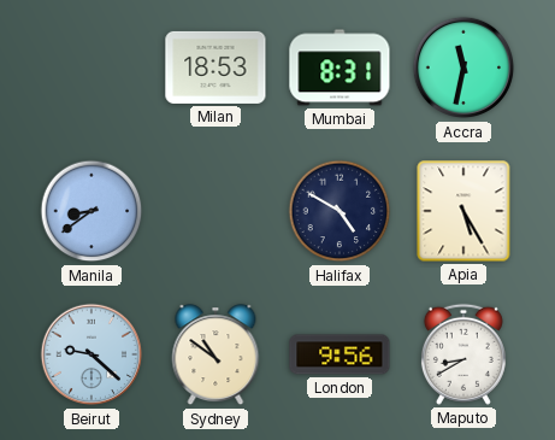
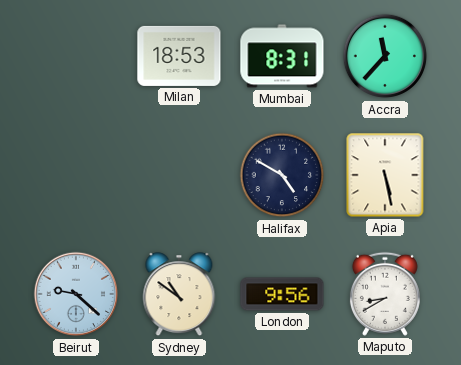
Accra: 11:32 -> 11:37 (385, 56)
Manila: 8:39 -> none (91, 211)
Apia: 5:25 -> 5:28 (385, 175)
